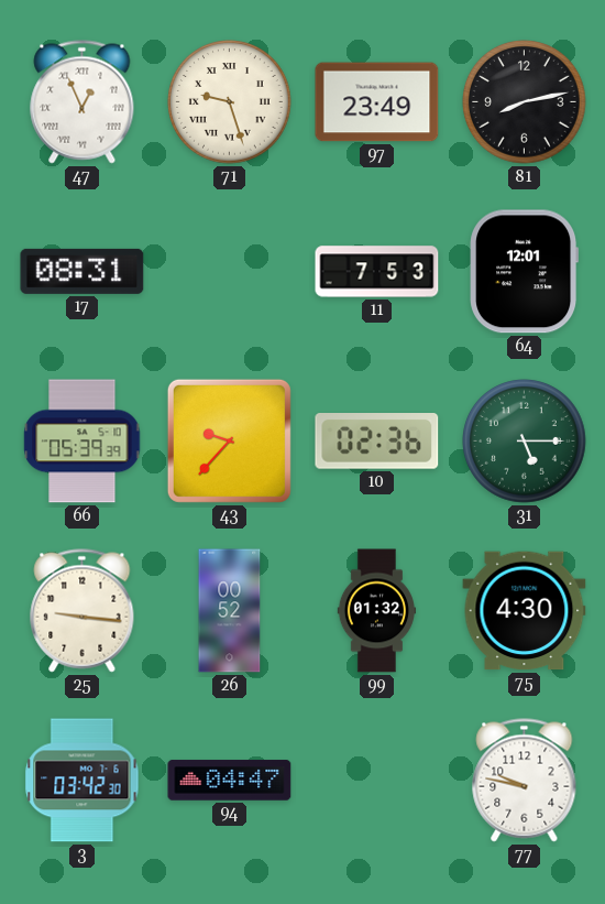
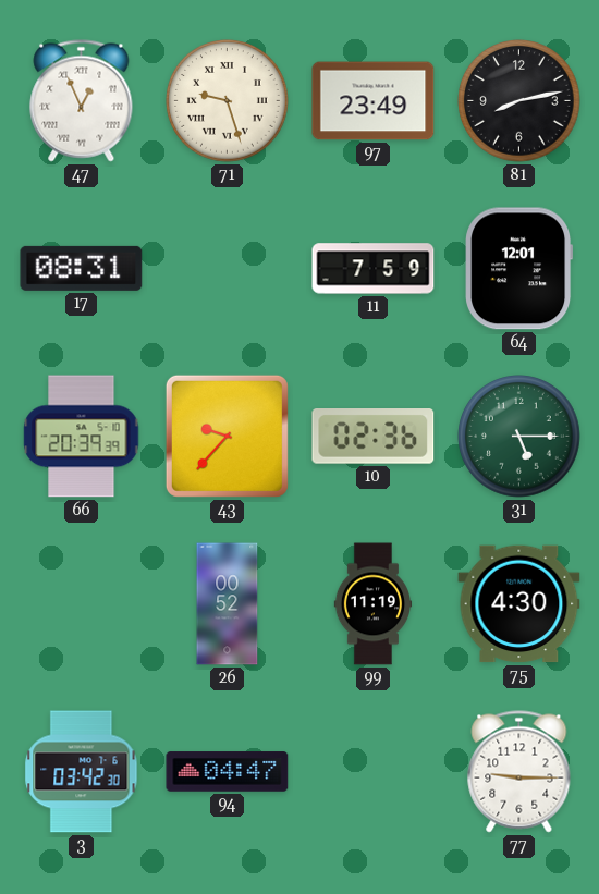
11: 7:53 -> 7:59 (374, 269)
66: 05:39 -> 20:39 (82, 437)
25: 9:16 -> none (82, 611)
99: 01:32 -> 11:19 (374, 604)
77: 9:47 -> 9:15 (519, 772)
